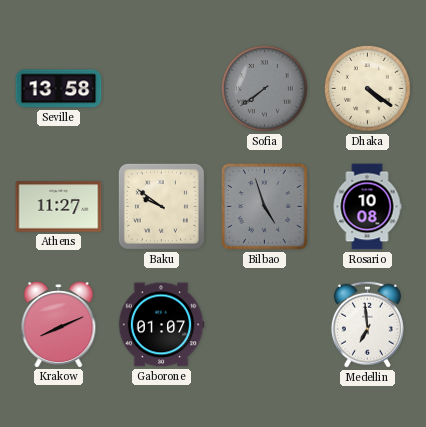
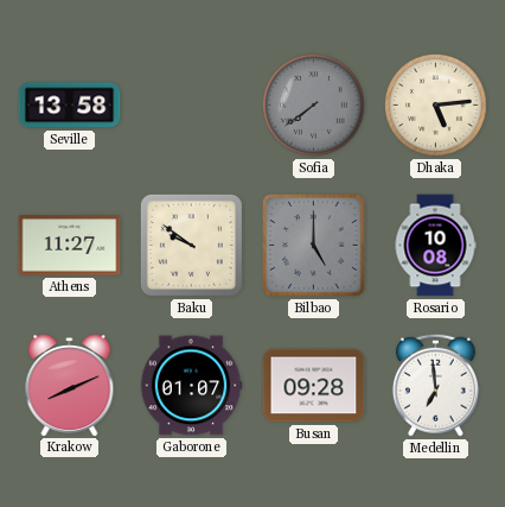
Dhaka: 4:21 -> 5:14 (435, 104)
Bilbao: 4:57 -> 5:00 (314, 246)
Busan: none -> 09:28 (314, 386)
